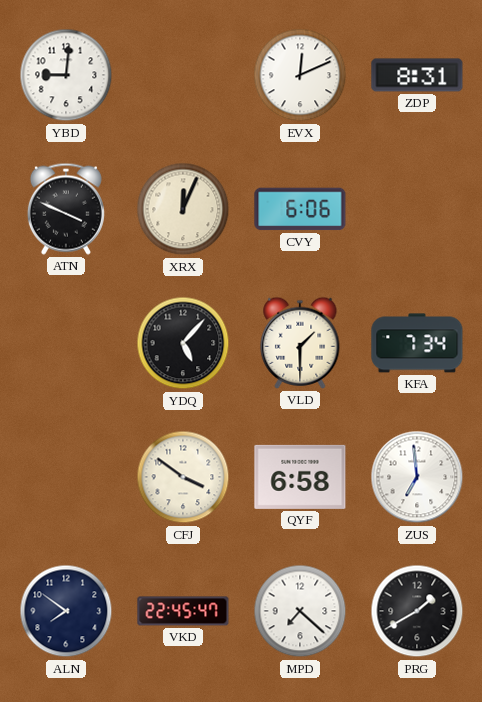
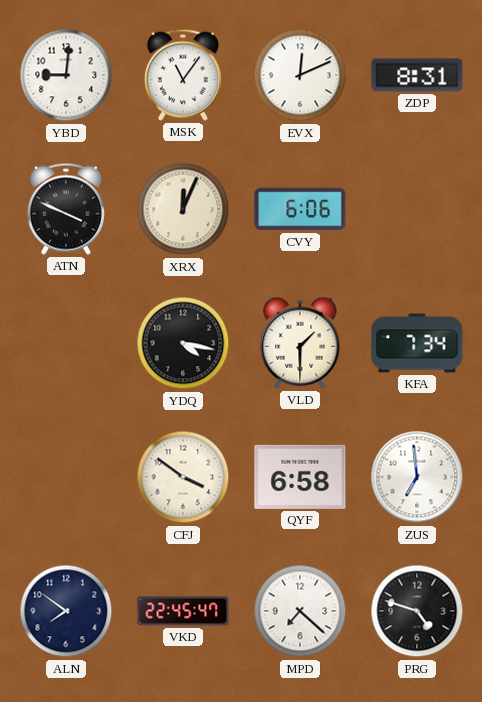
MSK: none -> 11:06 (183, 75)
YDQ: 5:07 -> 4:17 (183, 343)
PRG: 1:40 -> 4:48 (417, 611)
